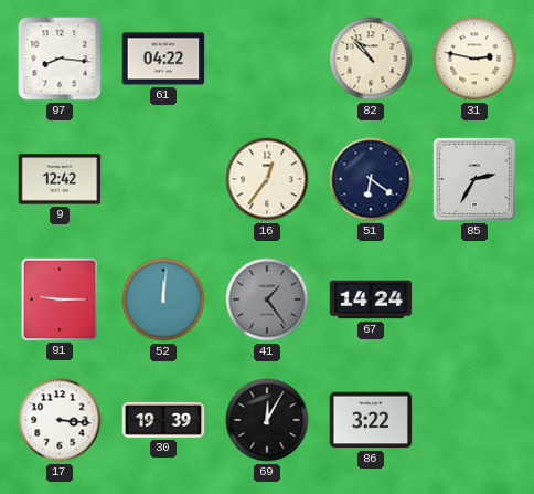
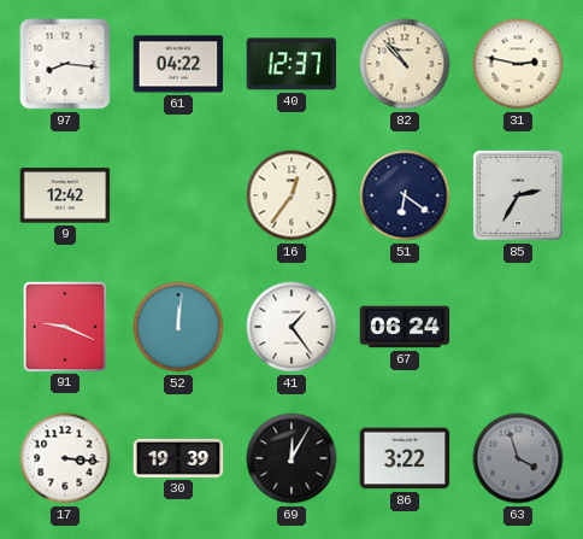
40: none -> 12:37 (291, 64)
91: 9:15 -> 9:19 (64, 326)
41 dial: grey -> white (291, 327)
67: 14:24 -> 06:24 (405, 327)
63: none -> 3:57 (518, 458)
